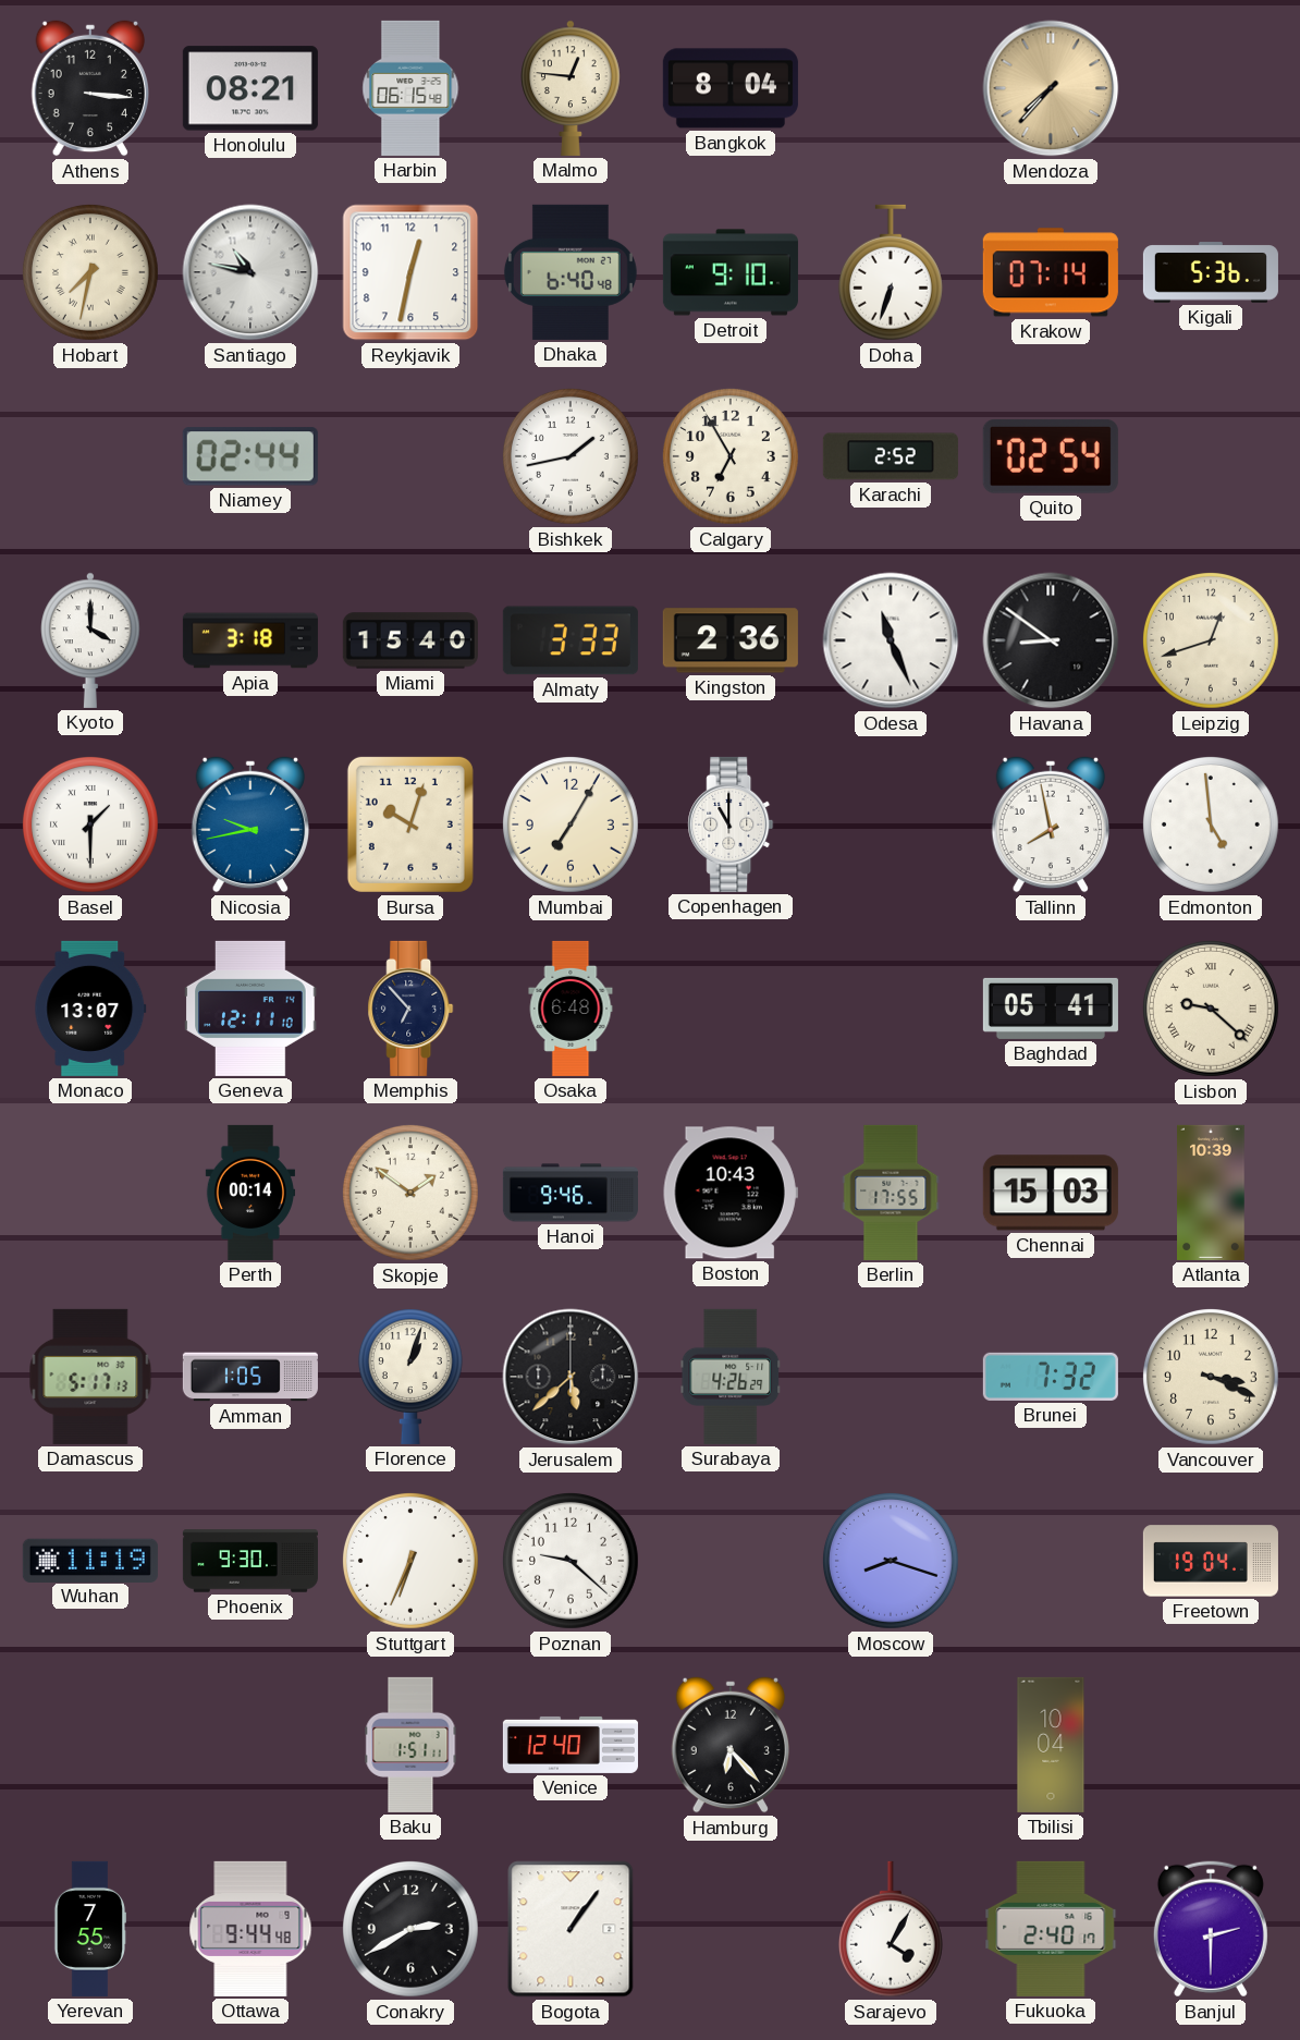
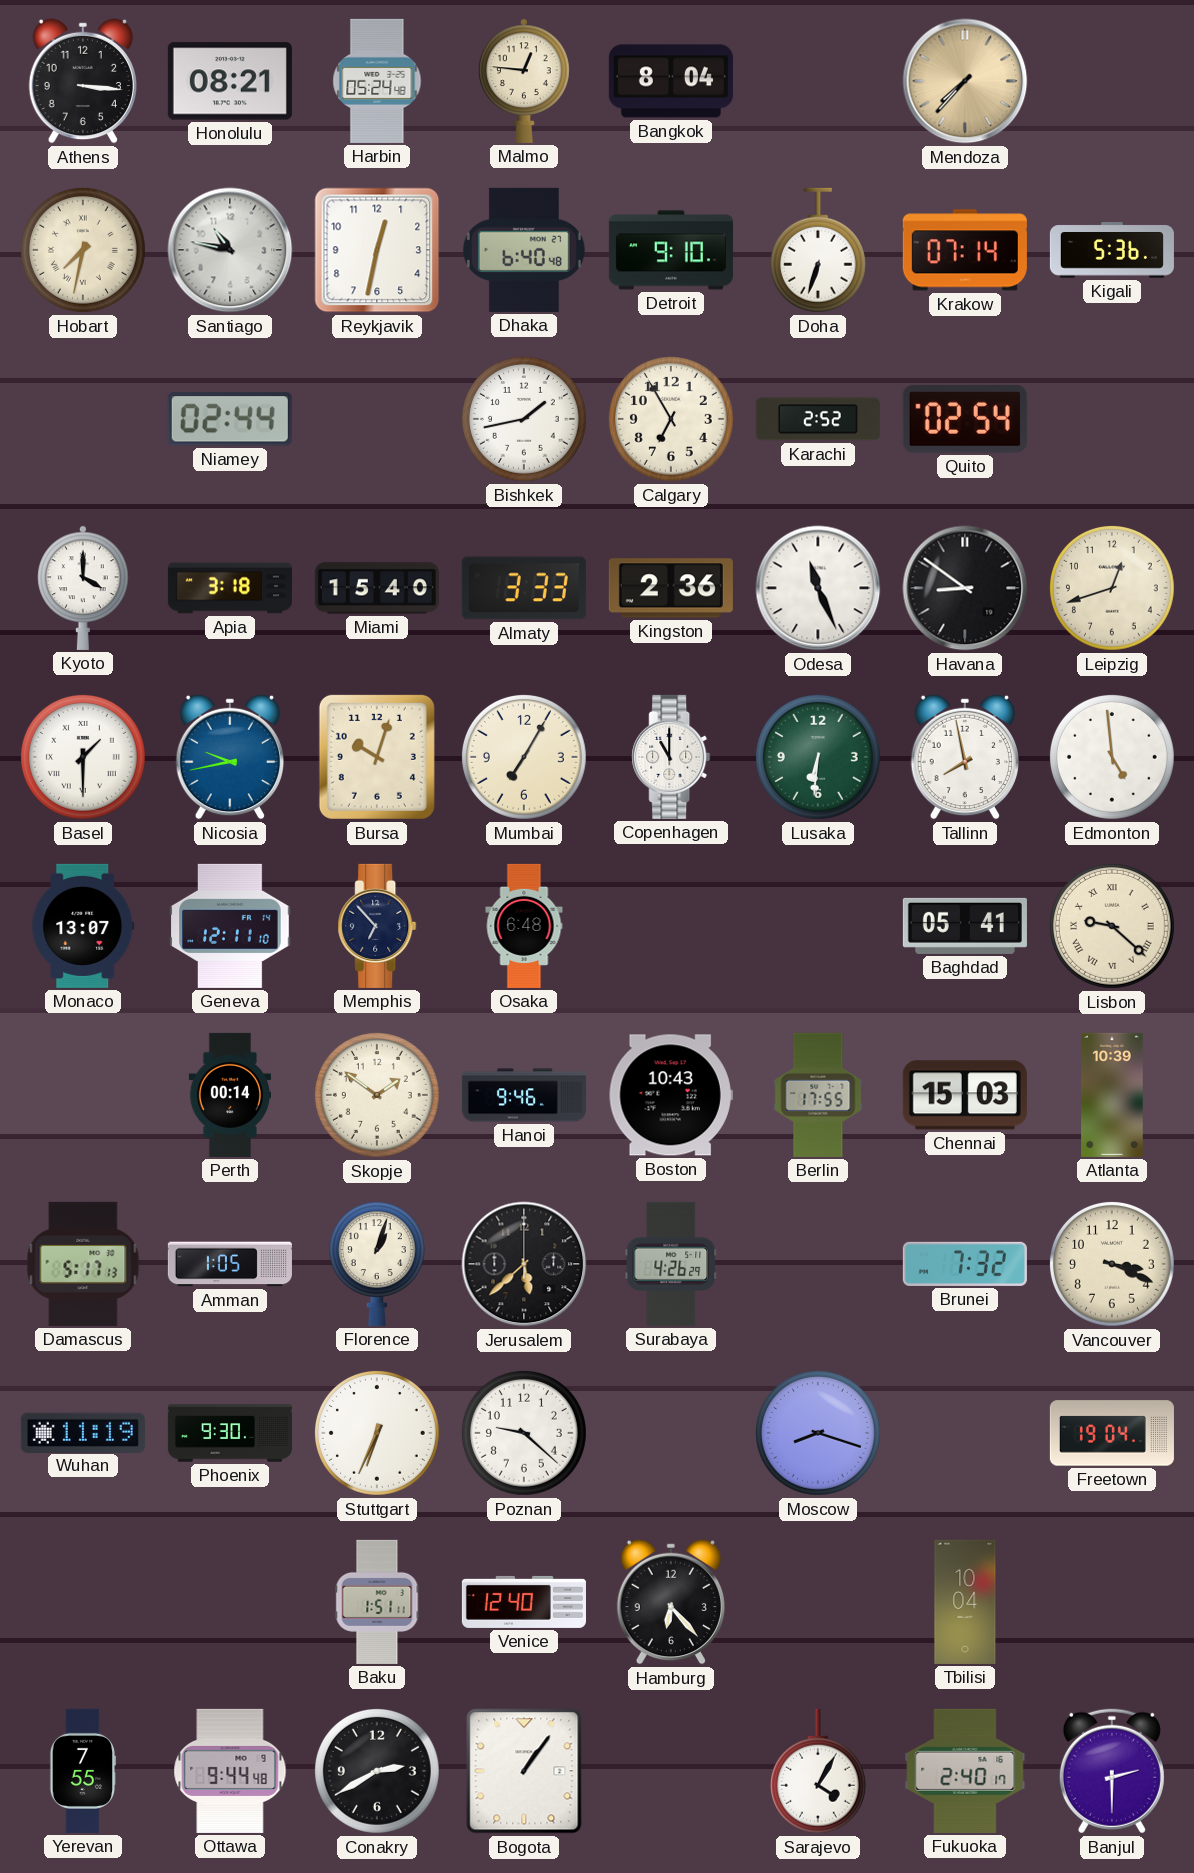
Harbin: 06:15 -> 05:24 (377, 81)
Lusaka: none -> 6:31 (818, 757)
